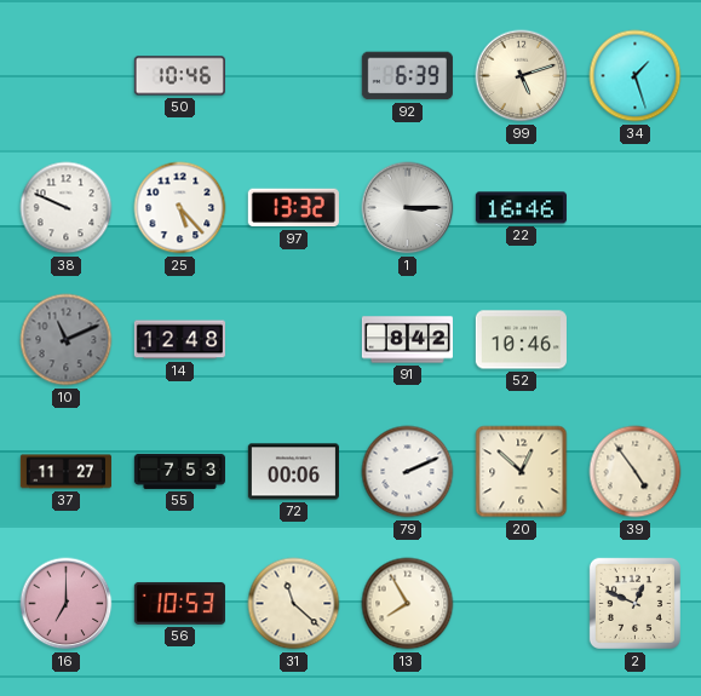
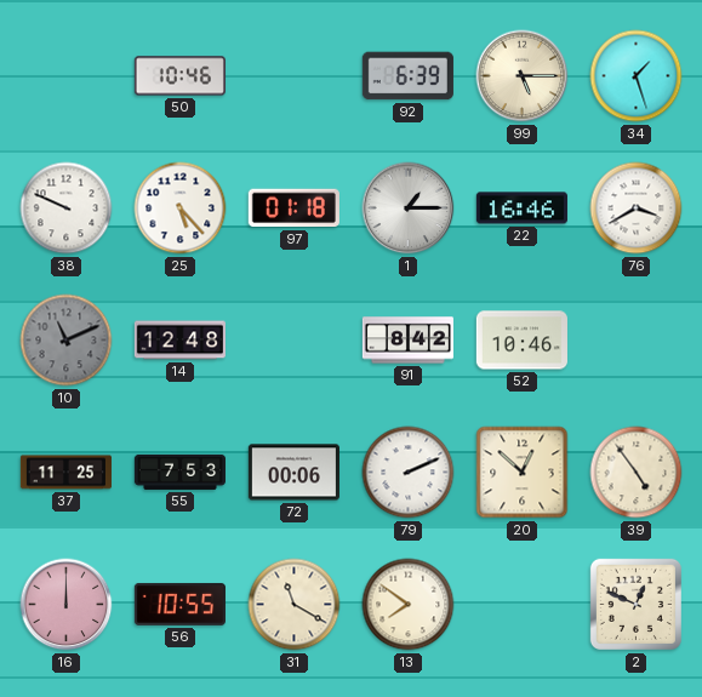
99: 5:12 -> 5:15 (523, 76)
97: 13:32 -> 01:18 (293, 208)
1: 3:15 -> 1:15 (409, 208)
76: none -> 3:40 (637, 208)
37: 11:27 -> 11:25 (65, 473)
16: 7:00 -> 12:00 (67, 605)
56: 10:53 -> 10:55 (179, 604)
31: 11:22 -> 11:20 (295, 605)
13: 7:55 -> 7:51 (409, 605)
